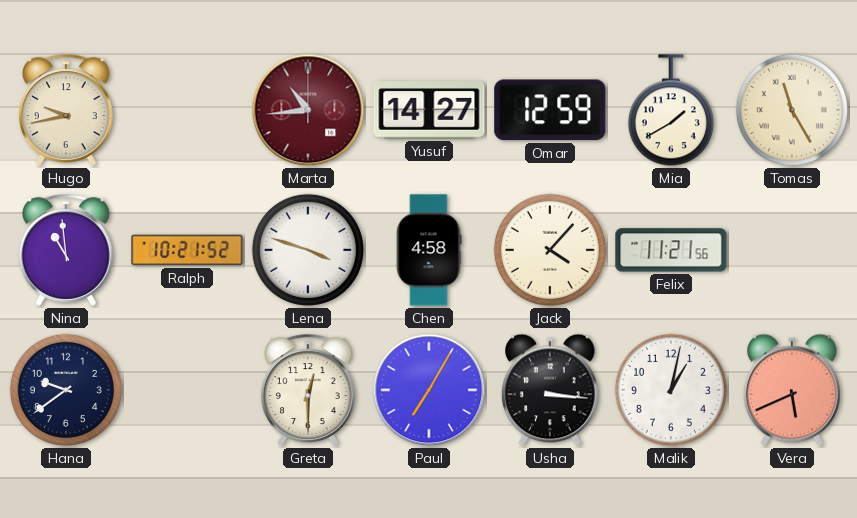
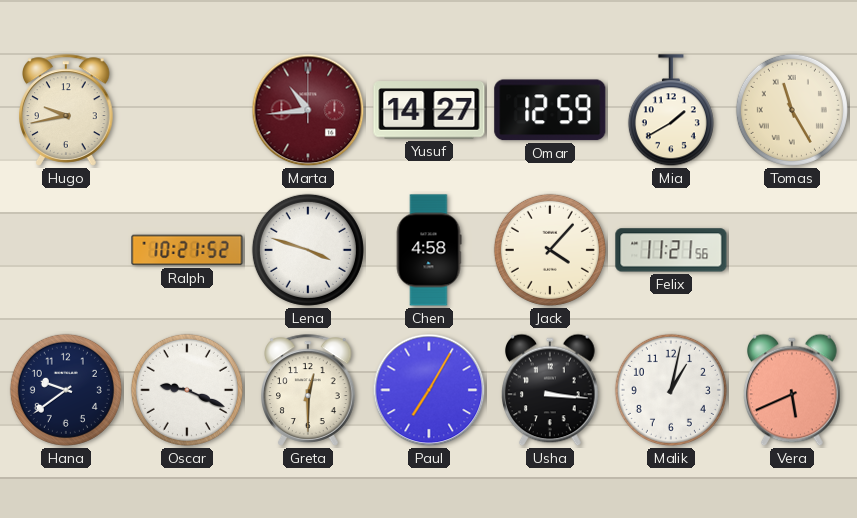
Nina: 10:59 -> none (67, 250)
Oscar: none -> 9:19 (187, 390)
